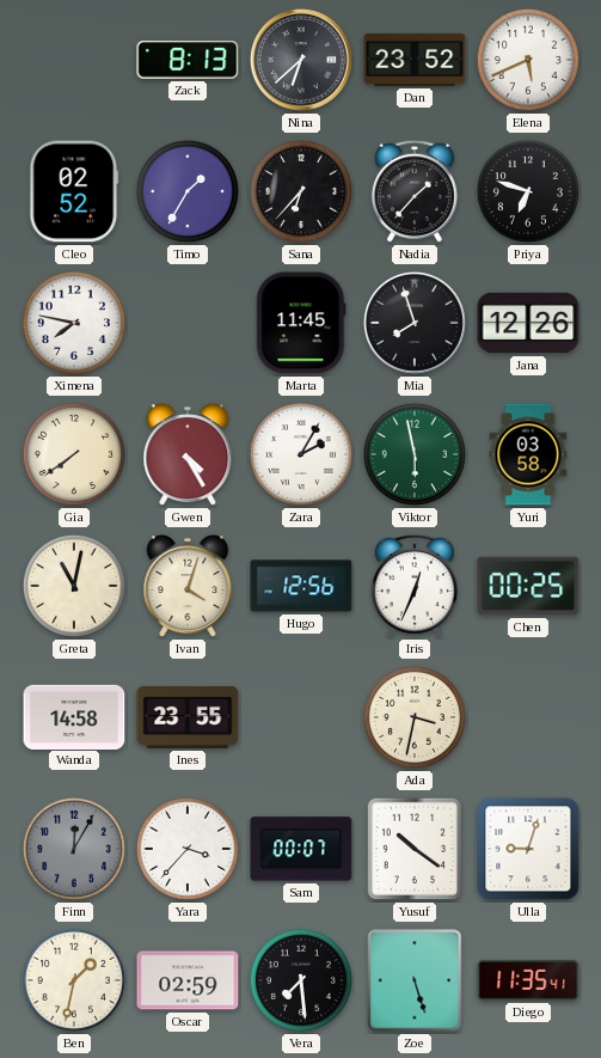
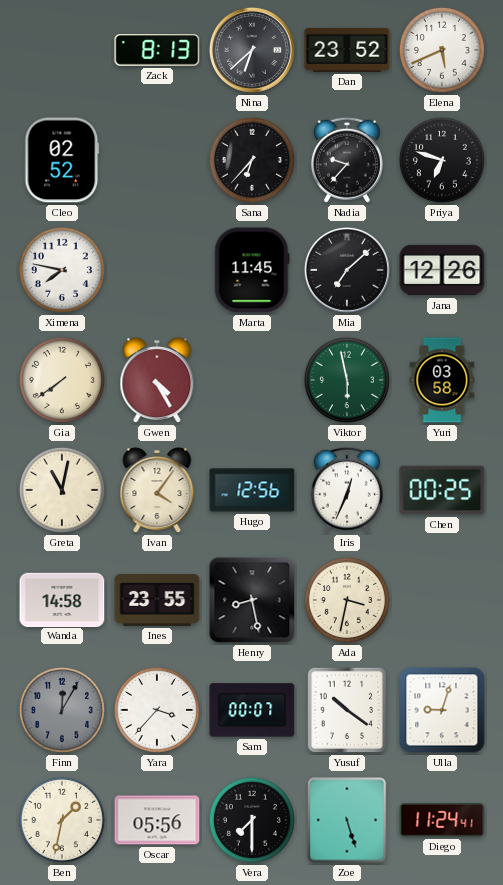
Timo: 1:35 -> none (188, 191)
Nadia: 1:37 -> 9:37 (347, 160)
Mia: 7:57 -> 7:08 (347, 270)
Zara: 2:05 -> none (301, 454)
Ivan: 4:03 -> 4:06 (157, 491)
Henry: none -> 8:28 (252, 600)
Oscar: 02:59 -> 05:56 (157, 820)
Vera: 7:29 -> 7:30 (252, 820)
Diego: 11:35 -> 11:24 (442, 820)
